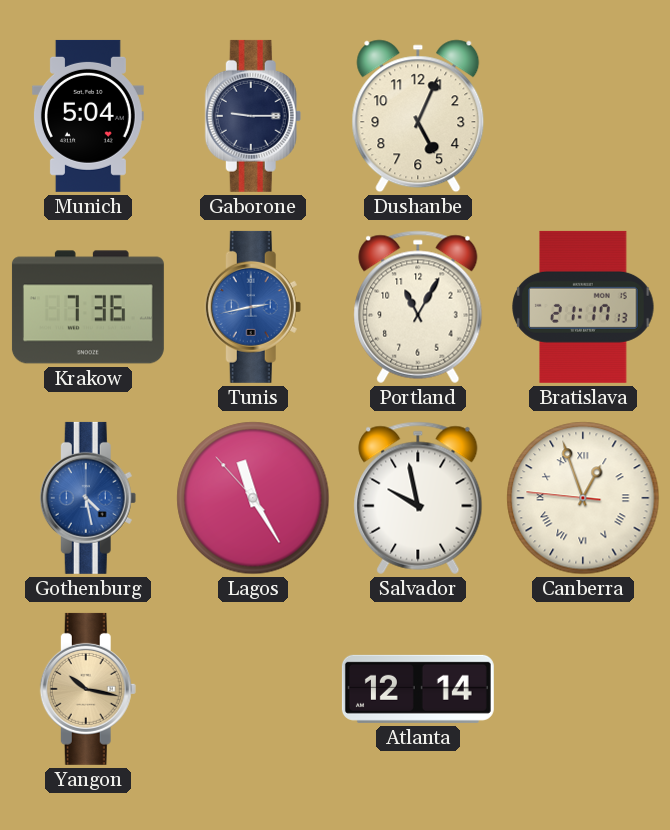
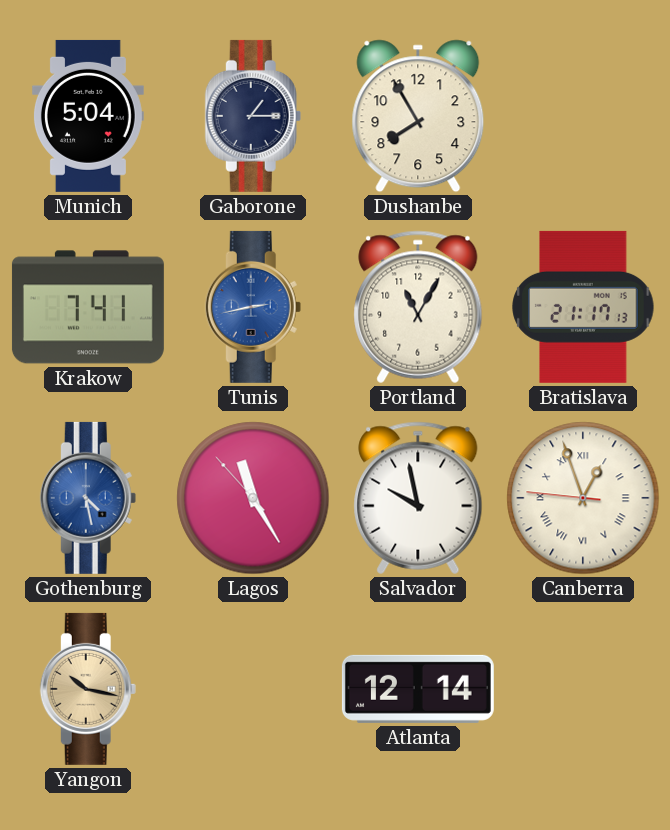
Gaborone: 9:15 -> 1:15 (253, 116)
Dushanbe: 5:04 -> 7:55 (418, 116)
Krakow: 7:36 -> 7:41 (88, 307)
